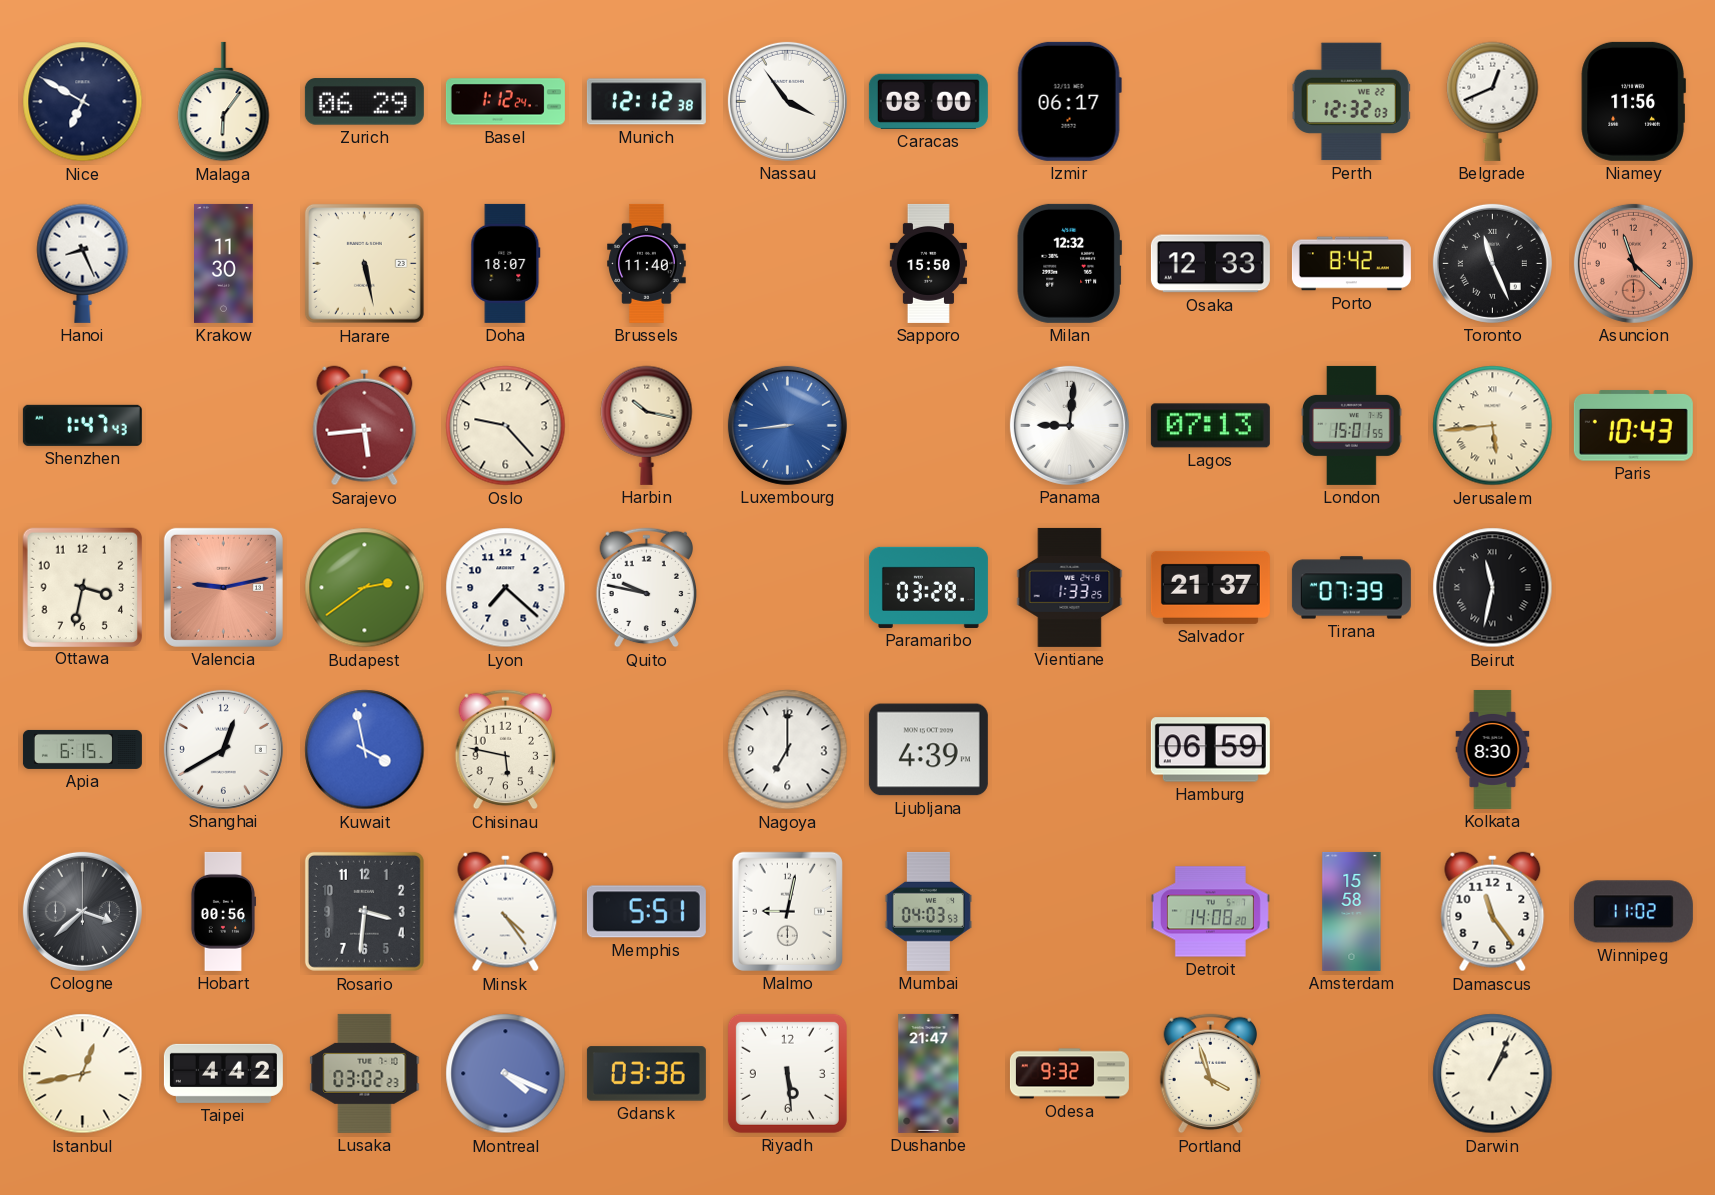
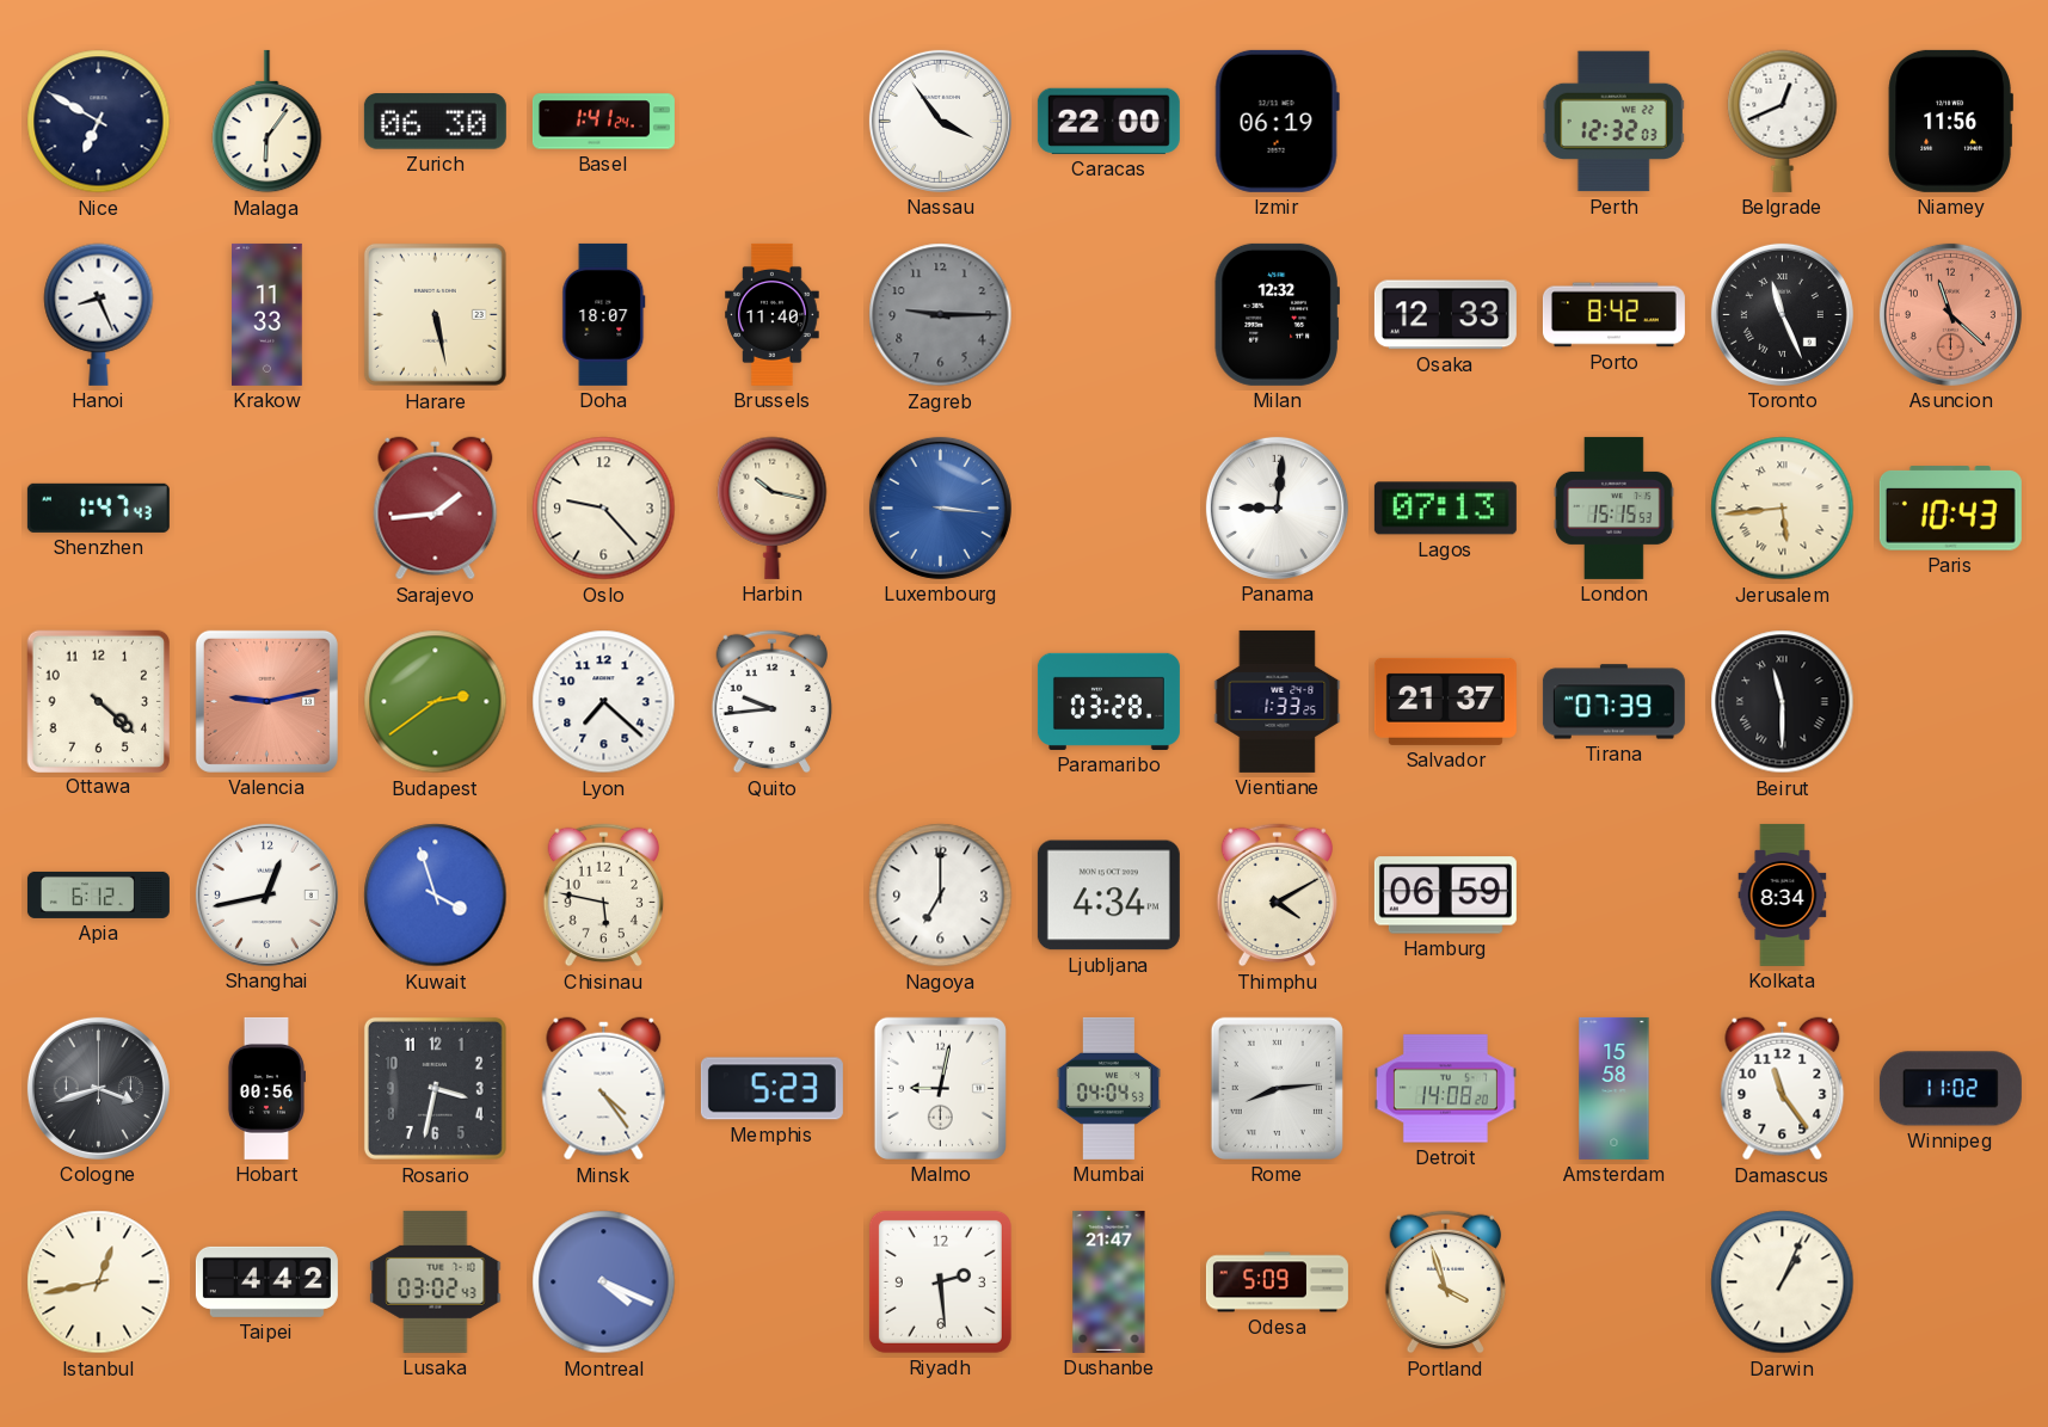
Zurich: 06:29 -> 06:30 (435, 122)
Basel: 1:12 -> 1:41 (603, 122)
Munich: 12:12 -> none (646, 102)
Caracas: 08:00 -> 22:00 (1108, 121)
Izmir: 06:17 -> 06:19 (1277, 121)
Krakow: 11:30 -> 11:33 (267, 314)
Zagreb: none -> 9:15 (941, 315)
Sapporo: 15:50 -> none (928, 263)
Sarajevo: 5:44 -> 1:44 (436, 509)
Luxembourg: 8:44 -> 3:16 (940, 508)
London: 15:01 -> 15:15 (1615, 508)
Ottawa: 3:32 -> 4:22 (98, 701)
Quito: 9:47 -> 9:44 (773, 702)
Beirut: 11:32 -> 11:30 (1783, 702)
Apia: 6:15 -> 6:12 (98, 894)
Shanghai: 12:40 -> 12:43 (266, 894)
Kuwait: 3:58 -> 3:57 (436, 896)
Ljubljana: 4:39 -> 4:34 (1108, 896)
Thimphu: none -> 4:10 (1278, 896)
Kolkata: 8:30 -> 8:34 (1783, 894)
Cologne: 3:38 -> 3:42 (98, 1088)
Rosario: 3:31 -> 3:32 (435, 1088)
Memphis: 5:51 -> 5:23 (771, 1089)
Mumbai: 04:03 -> 04:04 (1108, 1088)
Rome: none -> 8:14 (1277, 1088)
Lusaka: 03:02:23 -> 03:02:43 (436, 1281)
Gdansk: 03:36 -> none (646, 1074)
Riyadh: 5:29 -> 2:29 (940, 1281)
Odesa: 9:32 -> 5:09 (1277, 1283)
